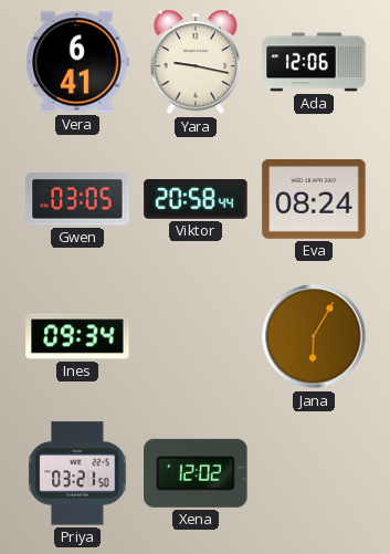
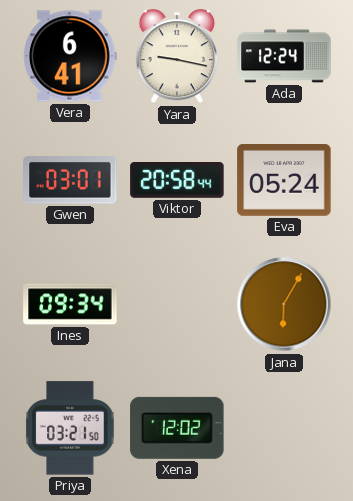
Ada: 12:06 -> 12:24 (284, 56)
Gwen: 03:05 -> 03:01 (70, 180)
Eva: 08:24 -> 05:24 (284, 181)
